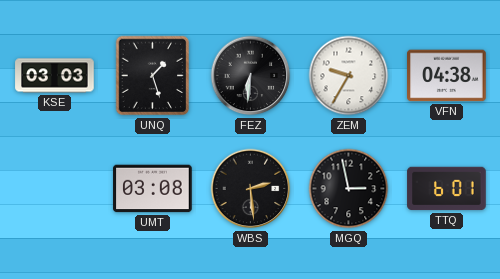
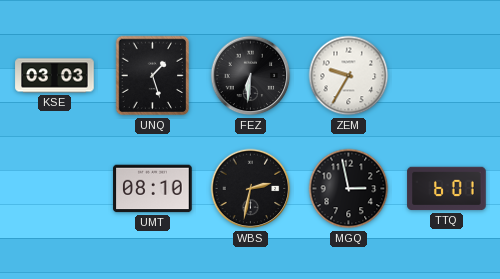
VFN: 04:38 -> none (447, 76)
UMT: 03:08 -> 08:10 (153, 189)
WBS: 2:29 -> 2:32 (251, 189)
